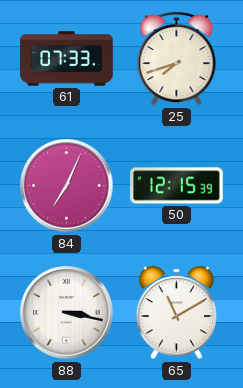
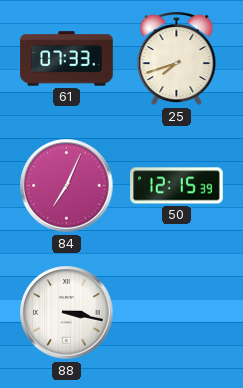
65: 11:10 -> none (176, 313)
